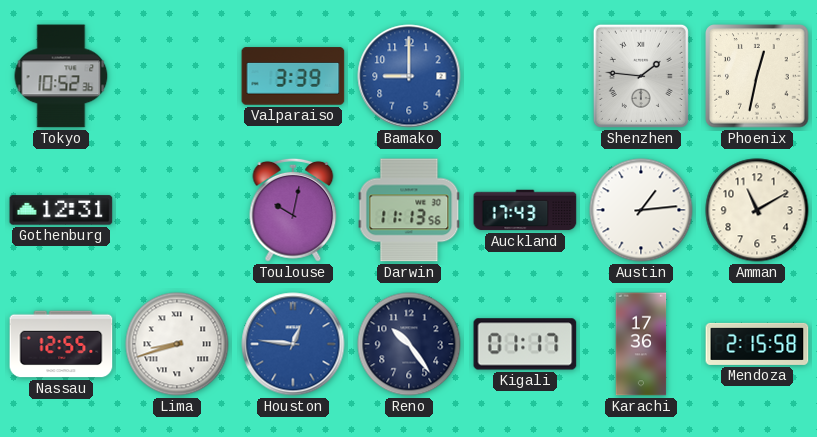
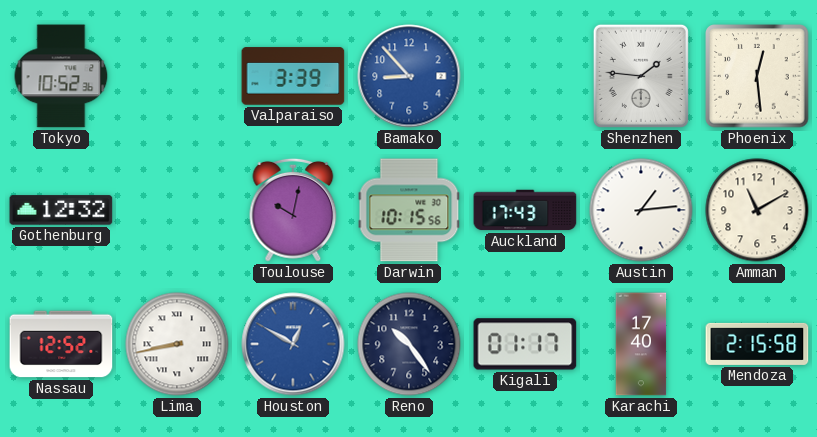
Bamako: 9:00 -> 8:53 (409, 76)
Phoenix: 12:32 -> 12:29 (757, 76)
Gothenburg: 12:31 -> 12:32 (61, 210)
Darwin: 11:13 -> 10:15 (409, 210)
Nassau: 12:55 -> 12:52 (61, 344)
Lima: 8:42 -> 8:43 (177, 344)
Houston: 12:46 -> 12:50 (293, 344)
Karachi: 17:36 -> 17:40 (641, 344)
